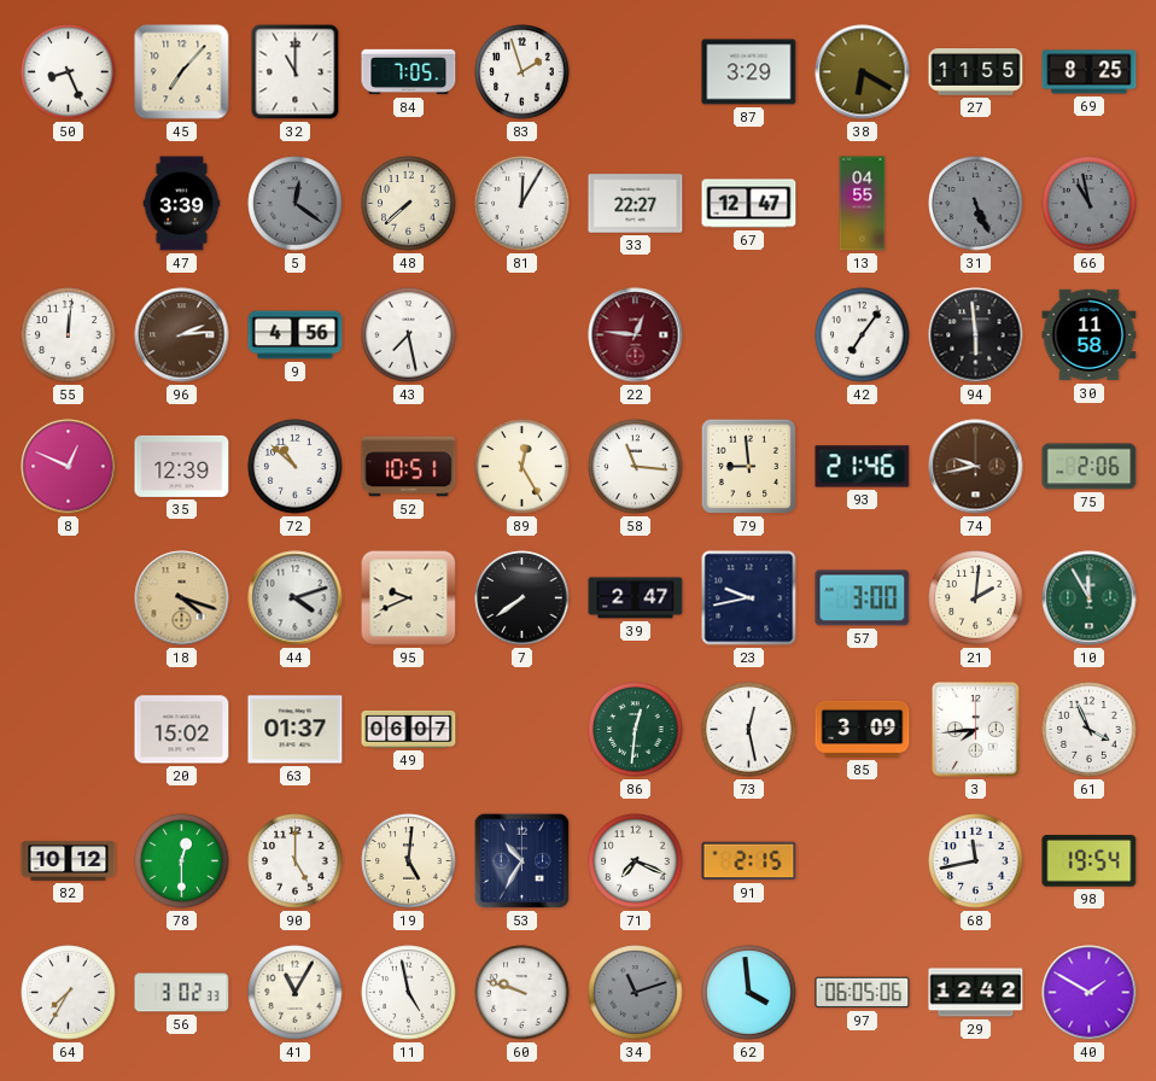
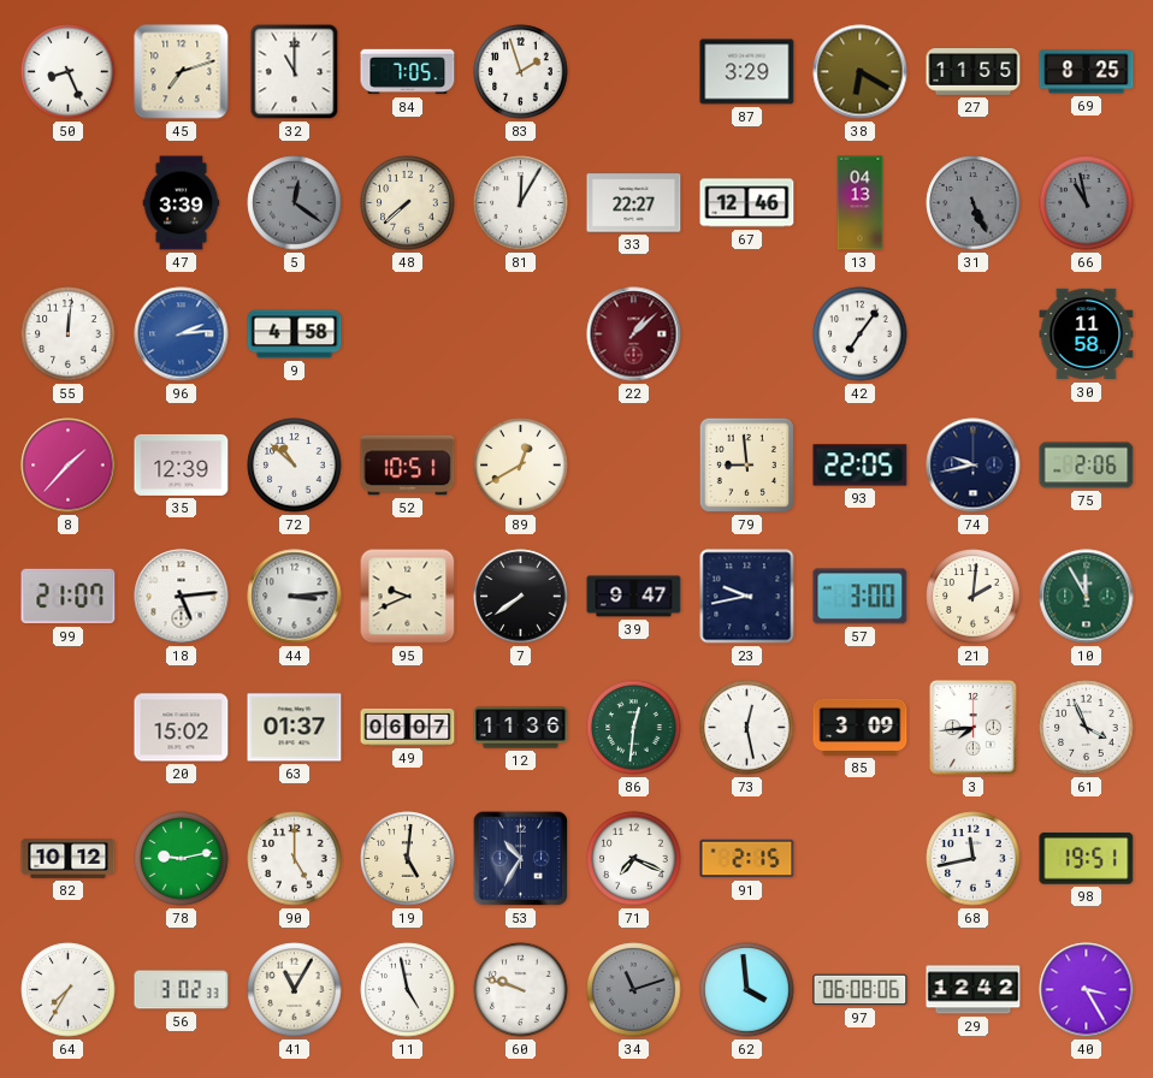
45: 7:07 -> 7:12 (182, 72)
67: 12:47 -> 12:46 (747, 203)
13: 04:55 -> 04:13 (861, 203)
96 dial: brown -> blue (182, 334)
9: 4:56 -> 4:58 (295, 334)
43: 7:28 -> none (409, 335)
22: 12:46 -> 1:08 (634, 334)
94: 5:59 -> none (976, 335)
8: 12:49 -> 1:37 (69, 466)
89: 12:25 -> 12:40 (521, 466)
58: 11:16 -> none (636, 467)
93: 21:46 -> 22:05 (861, 466)
74 dial: brown -> navy (974, 466)
99: none -> 21:07 (69, 597)
18: 4:18 -> 5:14 (182, 597)
18 dial: champagne -> white (182, 597)
44: 4:12 -> 3:14 (295, 597)
39: 2:47 -> 9:47 (634, 597)
12: none -> 11:36 (521, 728)
78: 12:30 -> 9:13 (182, 859)
98: 19:54 -> 19:51 (1087, 859)
97: 06:05 -> 06:08 (861, 990)
40: 1:50 -> 3:25 (1087, 990)
